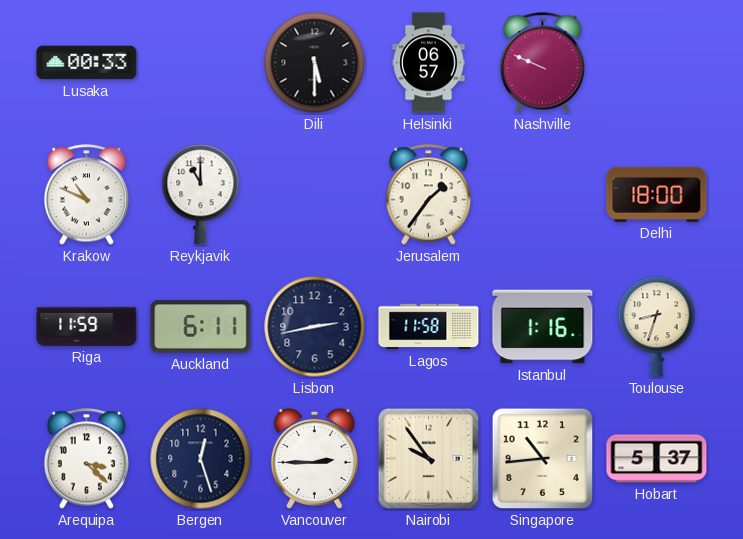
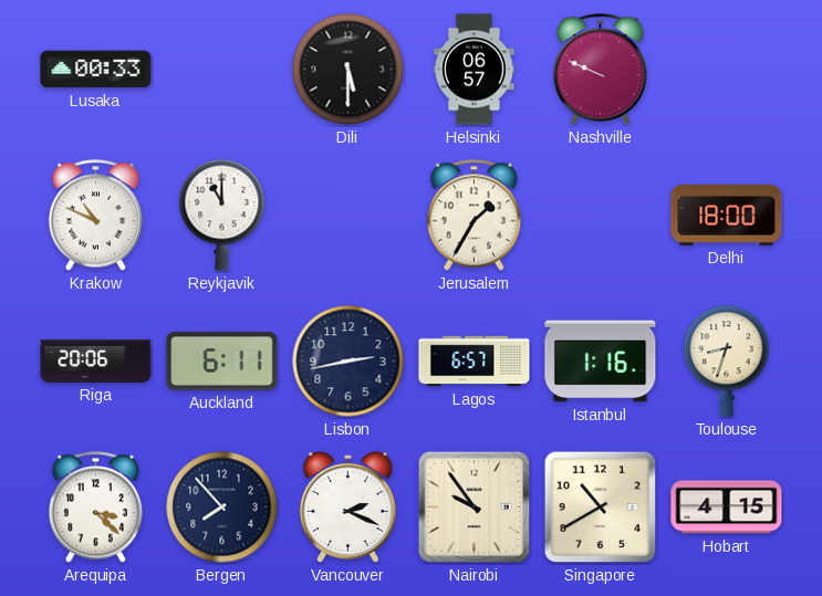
Jerusalem: 1:36 -> 1:35 (474, 216)
Riga: 11:59 -> 20:06 (96, 360)
Lagos: 11:58 -> 6:57 (475, 362)
Bergen: 12:27 -> 7:53 (222, 508)
Vancouver: 2:45 -> 2:19 (347, 506)
Singapore: 10:44 -> 10:40 (601, 508)
Hobart: 5:37 -> 4:15 (727, 508)
